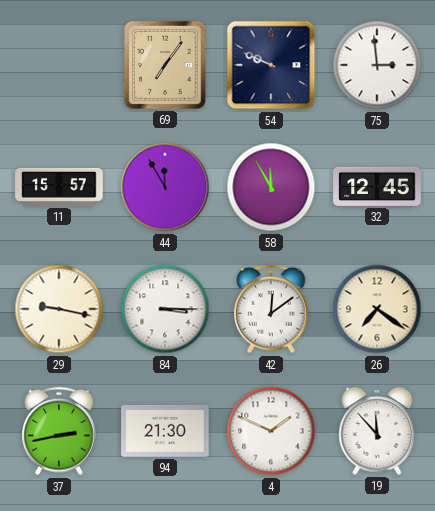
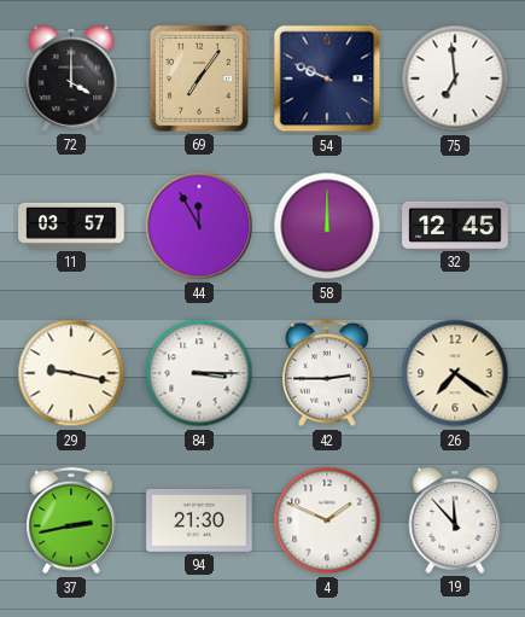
72: none -> 4:00 (71, 80)
75: 2:59 -> 6:59 (455, 78)
11: 15:57 -> 03:57 (71, 226)
58: 11:55 -> 12:00 (327, 226)
42: 12:09 -> 2:45 (327, 373)
